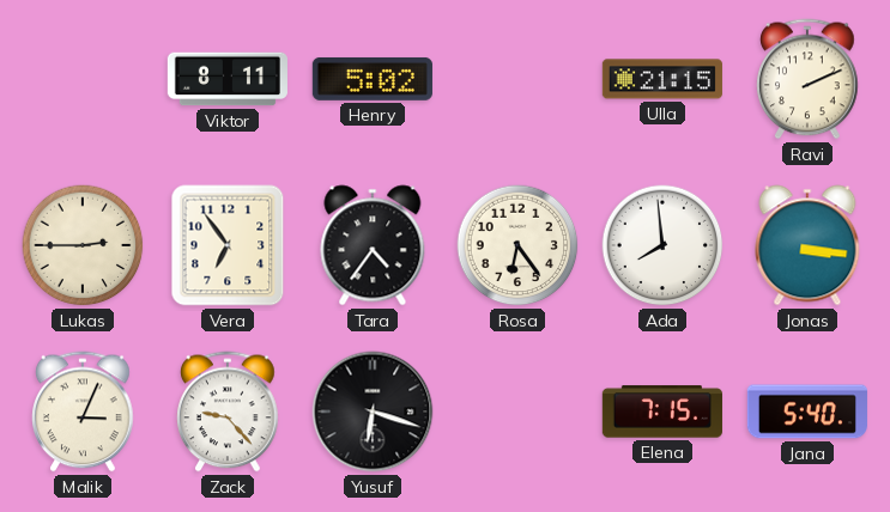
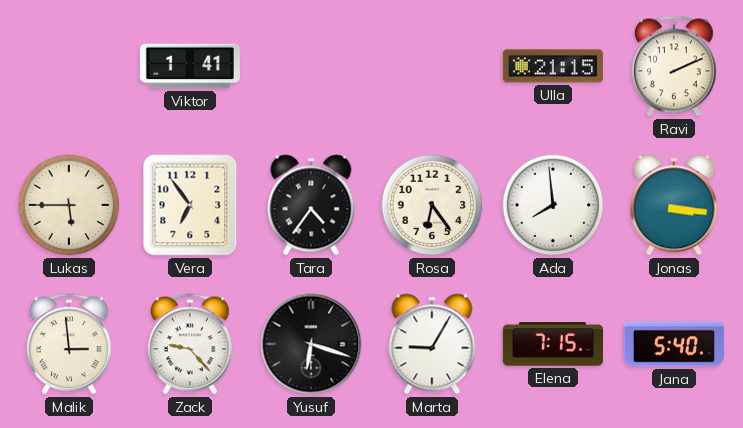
Viktor: 8:11 -> 1:41 (190, 66)
Henry: 5:02 -> none (373, 79)
Lukas: 2:45 -> 5:45 (69, 205)
Malik: 3:04 -> 2:59 (69, 344)
Marta: none -> 9:05 (432, 344)
